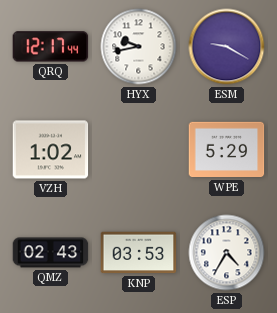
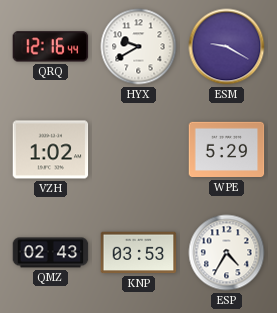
QRQ: 12:17 -> 12:16 (51, 47)
HYX: 9:43 -> 9:40 (139, 47)
